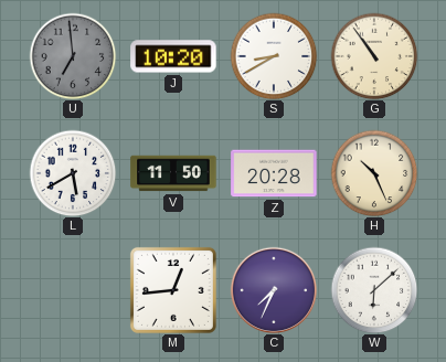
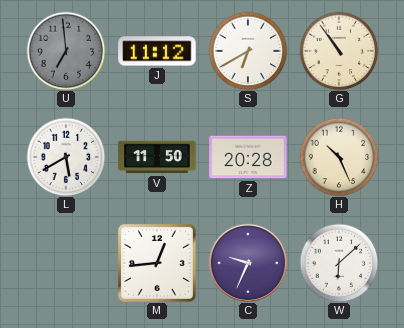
J: 10:20 -> 11:12 (157, 51)
S: 8:40 -> 6:40 (248, 51)
C: 7:34 -> 9:34 (247, 262)
